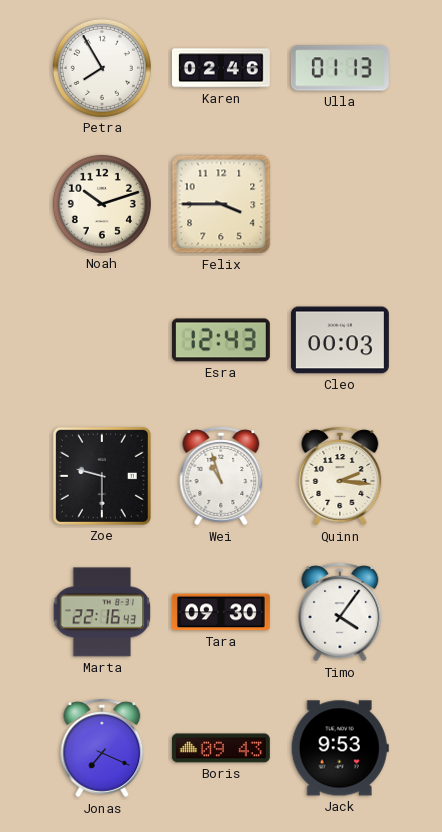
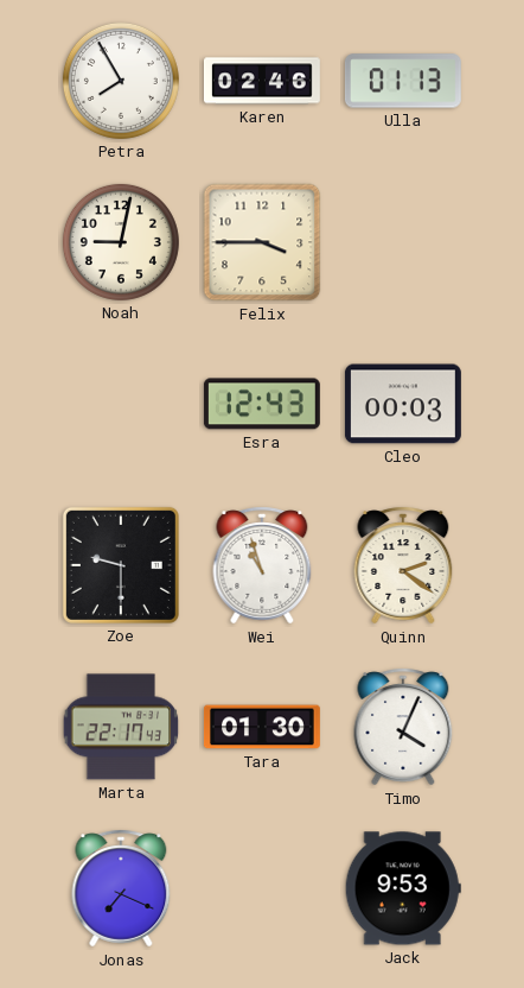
Noah: 10:12 -> 9:02 (121, 242)
Quinn: 2:16 -> 2:21 (403, 565)
Marta: 22:16 -> 22:17 (121, 727)
Tara: 09:30 -> 01:30 (262, 727)
Timo: 4:06 -> 4:04 (403, 727)
Boris: 09:43 -> none (221, 748)
